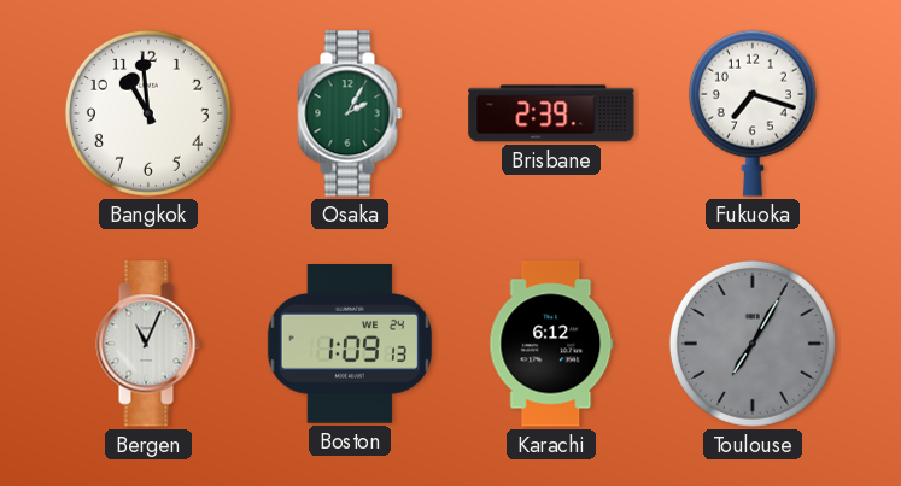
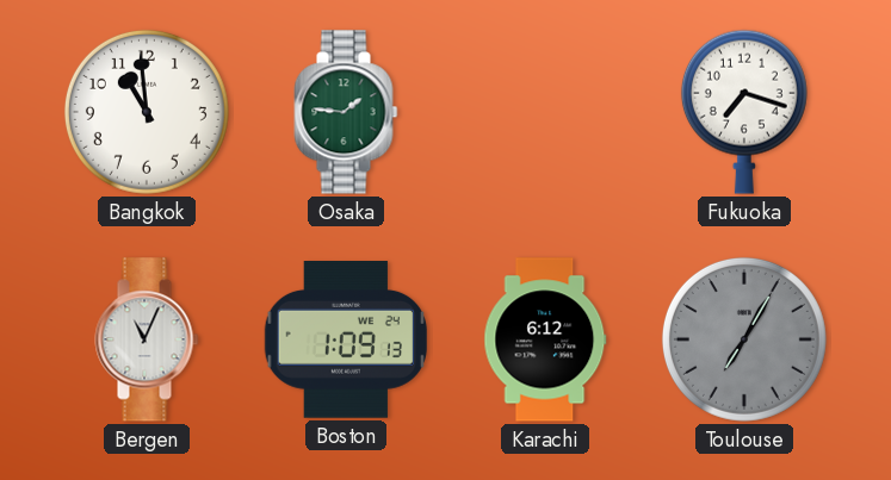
Osaka: 2:05 -> 1:46 (346, 112)
Brisbane: 2:39 -> none (551, 113)
